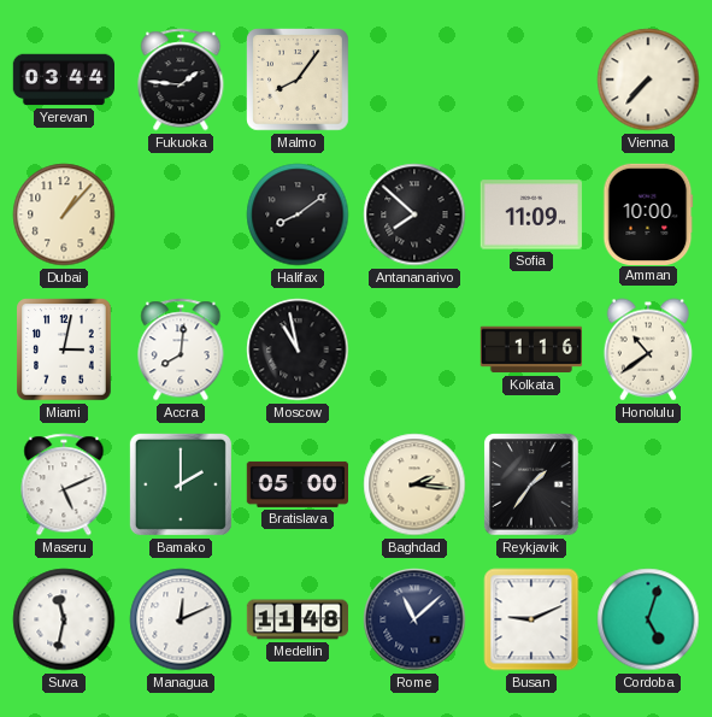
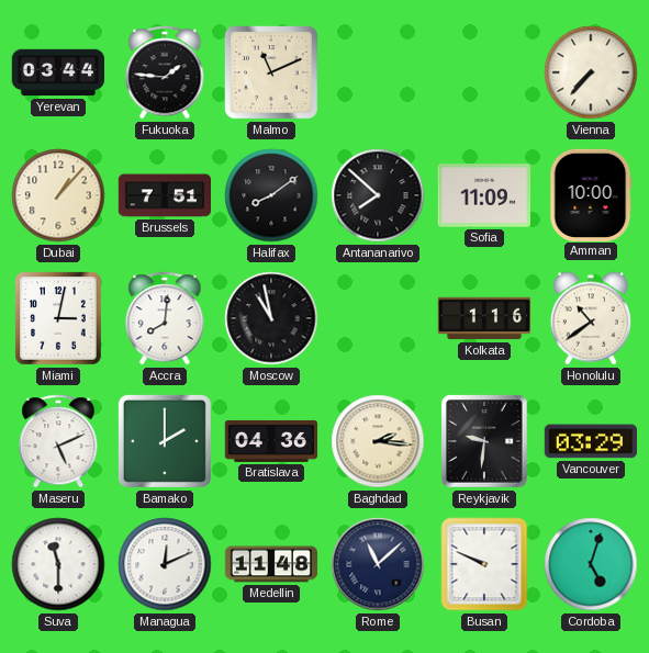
Malmo: 8:06 -> 11:11 (271, 72)
Brussels: none -> 7:51 (164, 195)
Bratislava: 05:00 -> 04:36 (270, 441)
Reykjavik: 1:36 -> 9:31 (484, 441)
Vancouver: none -> 03:29 (590, 441)
Suva: 11:32 -> 11:30 (58, 564)
Busan: 9:11 -> 9:49 (484, 564)
